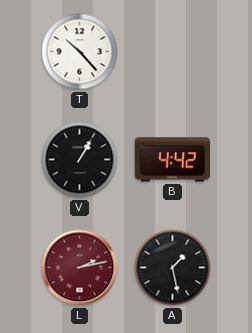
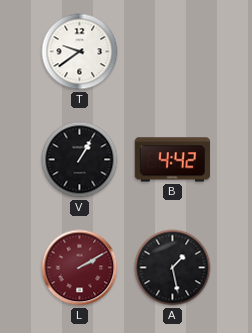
T: 10:23 -> 9:39 (80, 52)
L: 2:13 -> 2:10 (80, 268)
